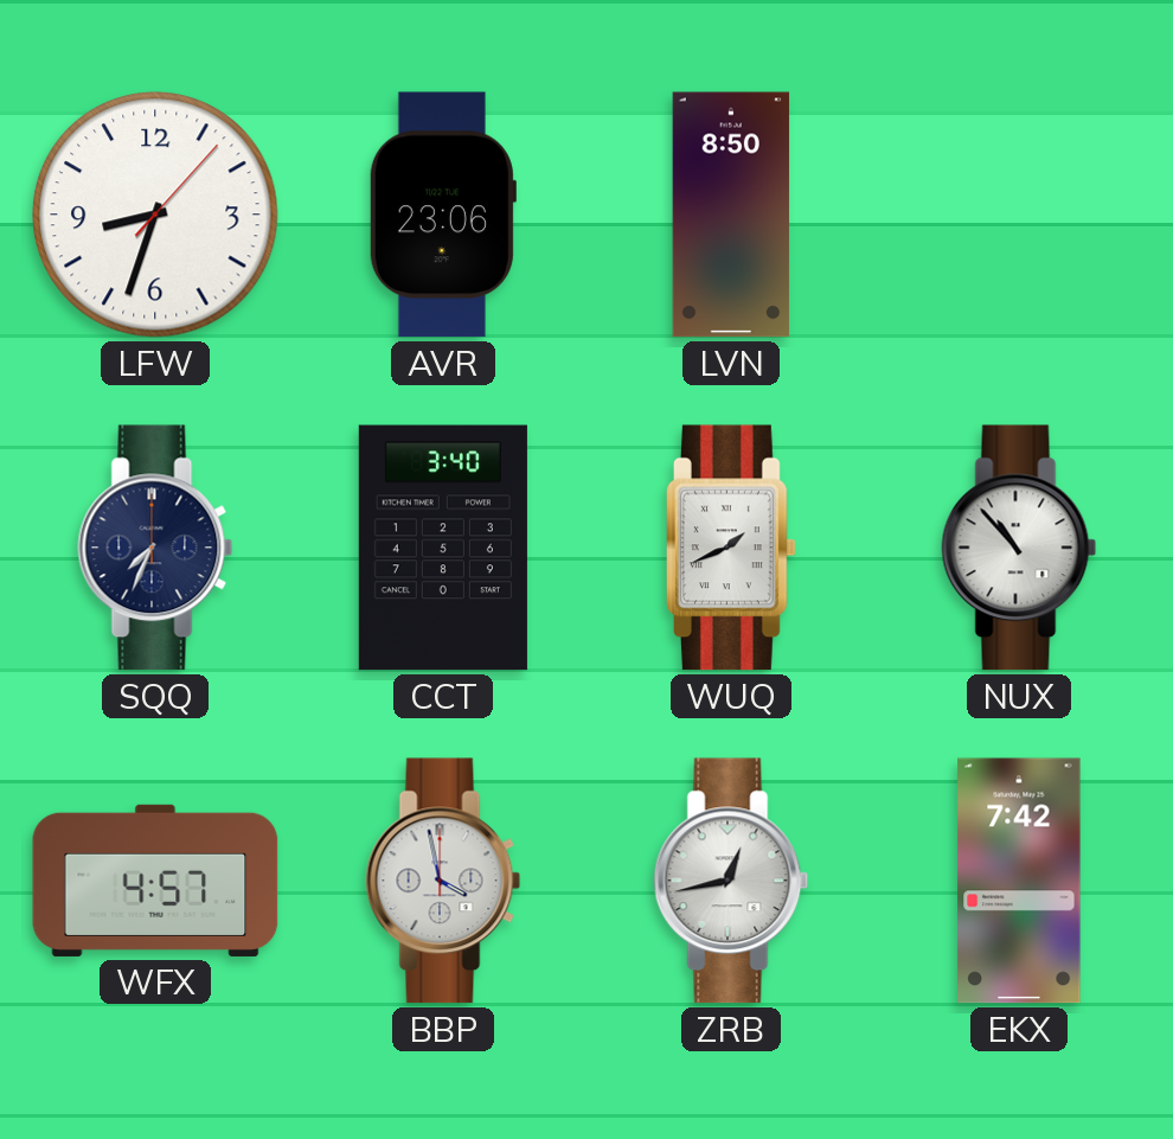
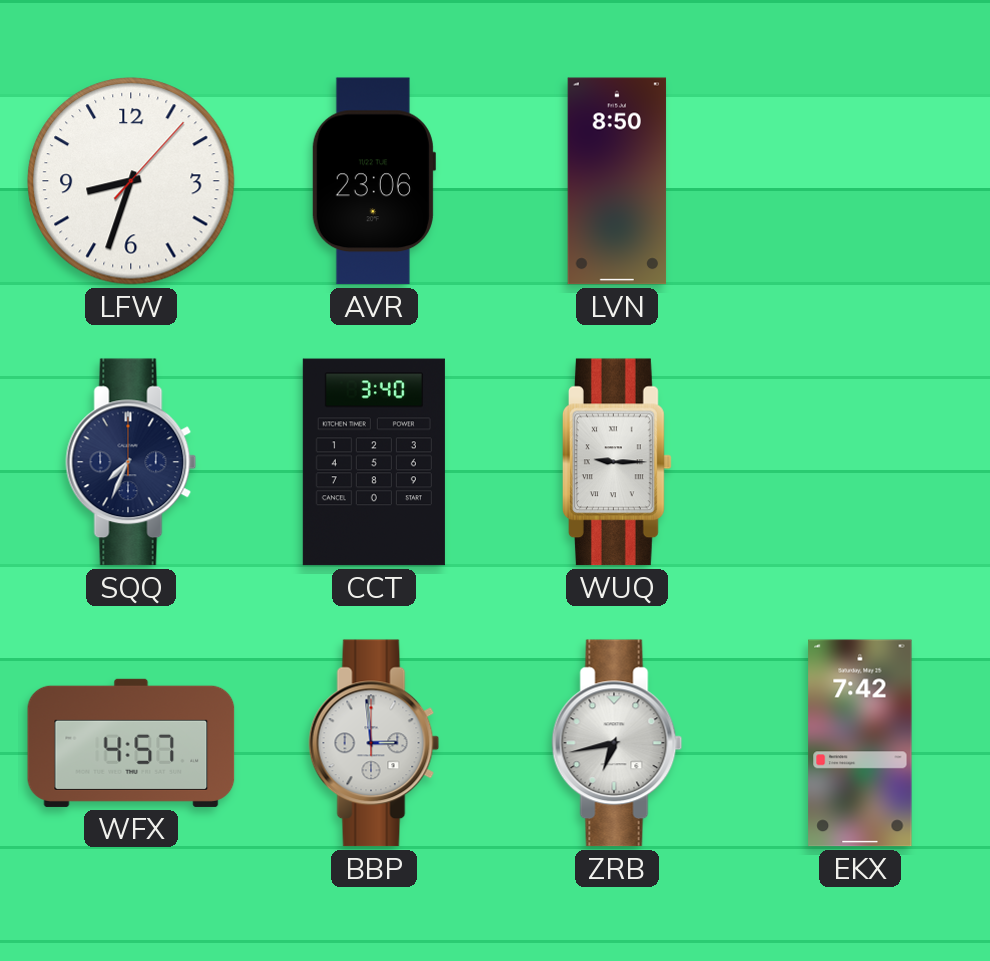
WUQ: 1:41 -> 9:15 (617, 462)
NUX: 10:53 -> none (1019, 548)
BBP: 3:58 -> 2:59 (374, 743)
ZRB: 12:43 -> 6:43 (617, 743)
